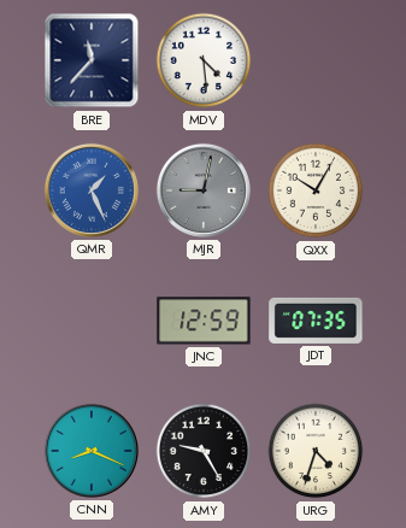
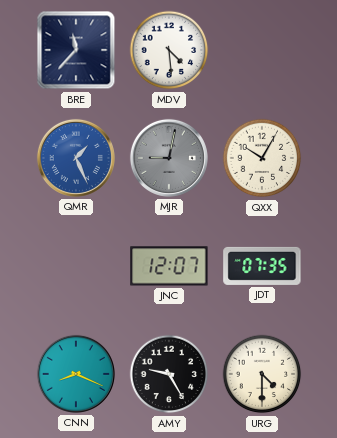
JNC: 12:59 -> 12:07 (169, 266)
URG: 4:33 -> 4:30 (262, 374)
